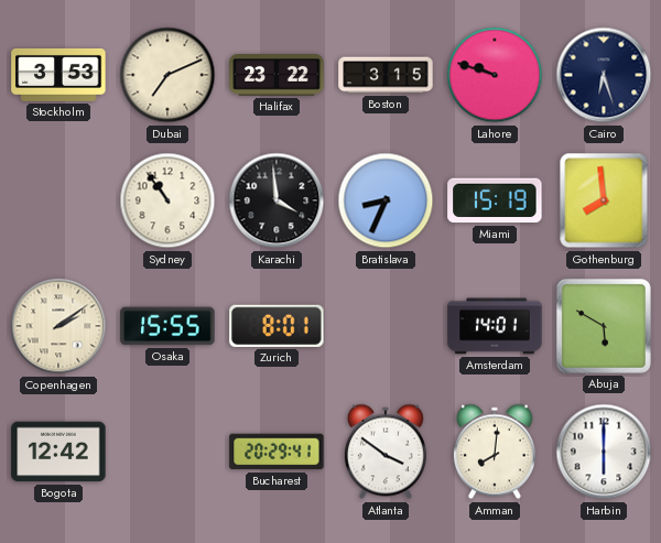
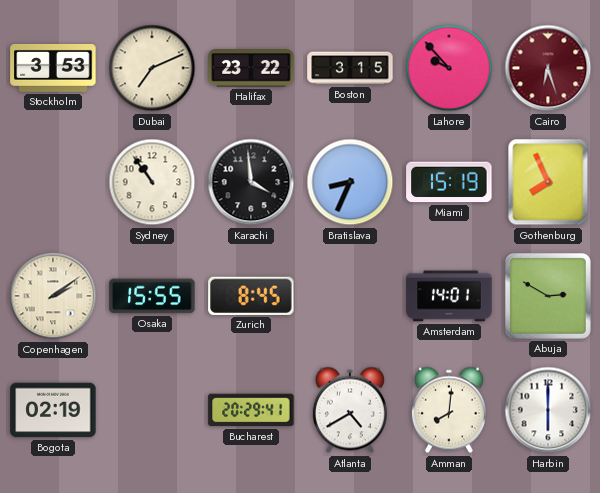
Lahore: 9:48 -> 9:53 (449, 68)
Cairo dial: navy -> burgundy (548, 68)
Gothenburg: 7:59 -> 7:56 (548, 182)
Zurich: 8:01 -> 8:45 (251, 296)
Abuja: 5:50 -> 2:50 (548, 296)
Bogota: 12:42 -> 02:19 (53, 410)
Atlanta: 3:51 -> 4:40 (350, 410)
